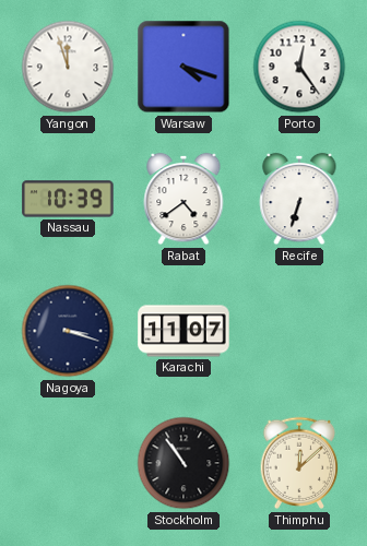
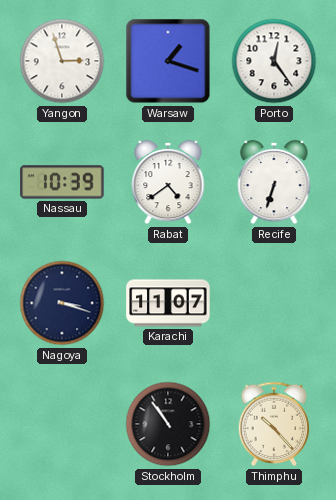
Yangon: 11:57 -> 2:57 (62, 61)
Warsaw: 4:18 -> 1:18 (168, 61)
Thimphu: 12:08 -> 10:23 (274, 424)
